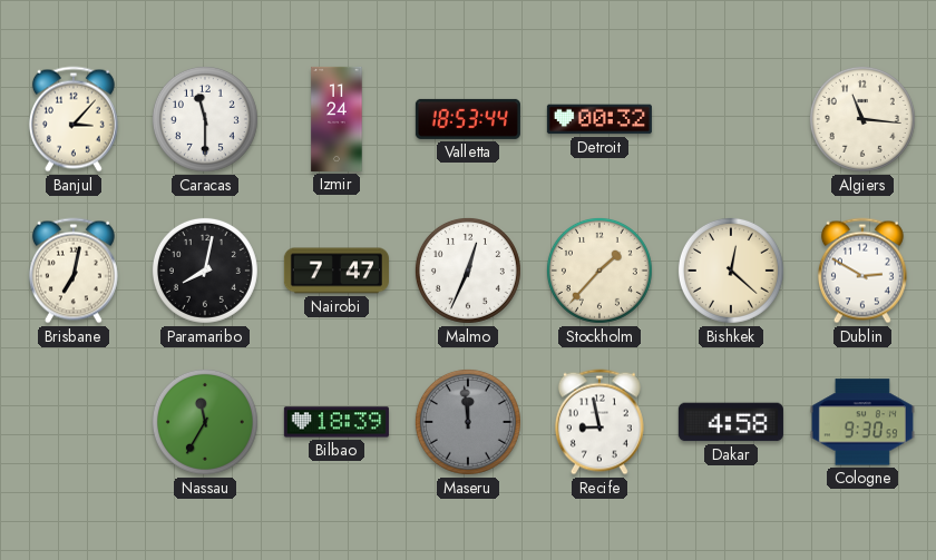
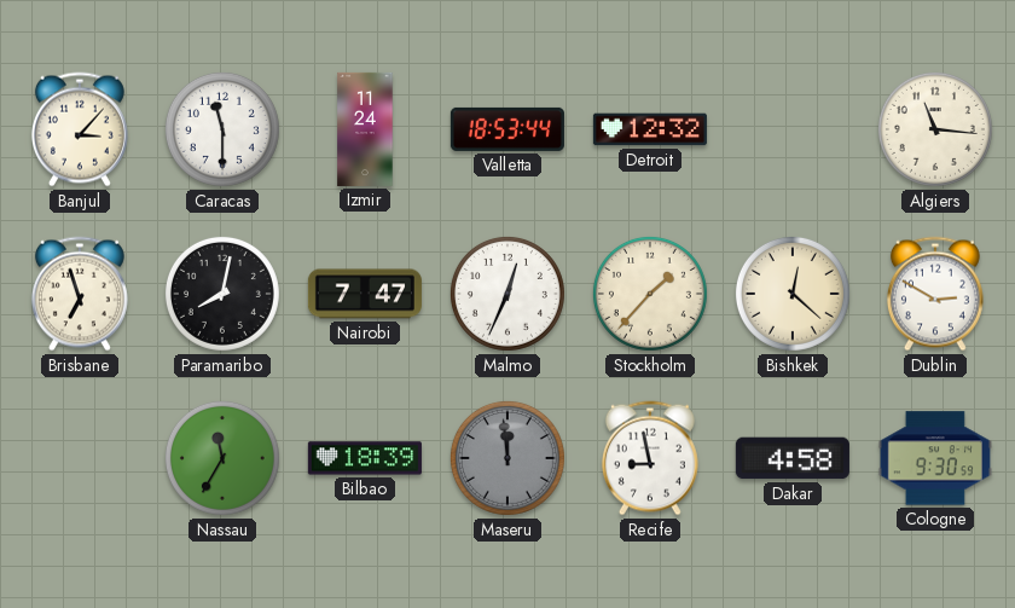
Detroit: 00:32 -> 12:32 (650, 129)
Brisbane: 7:02 -> 6:57 (80, 294)
